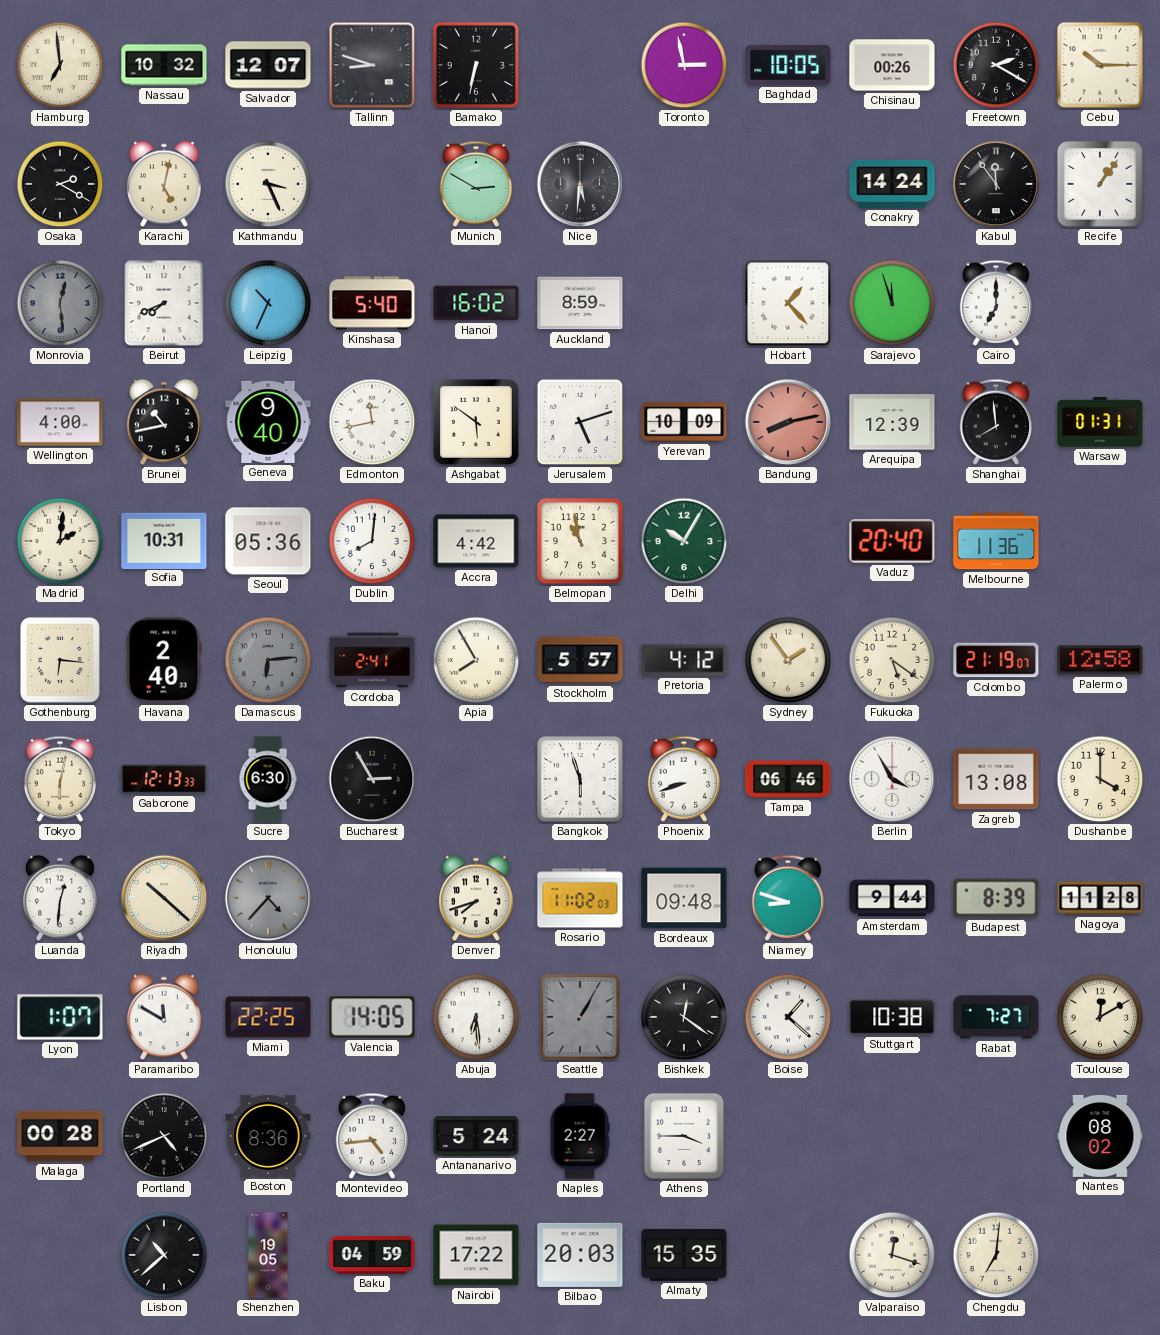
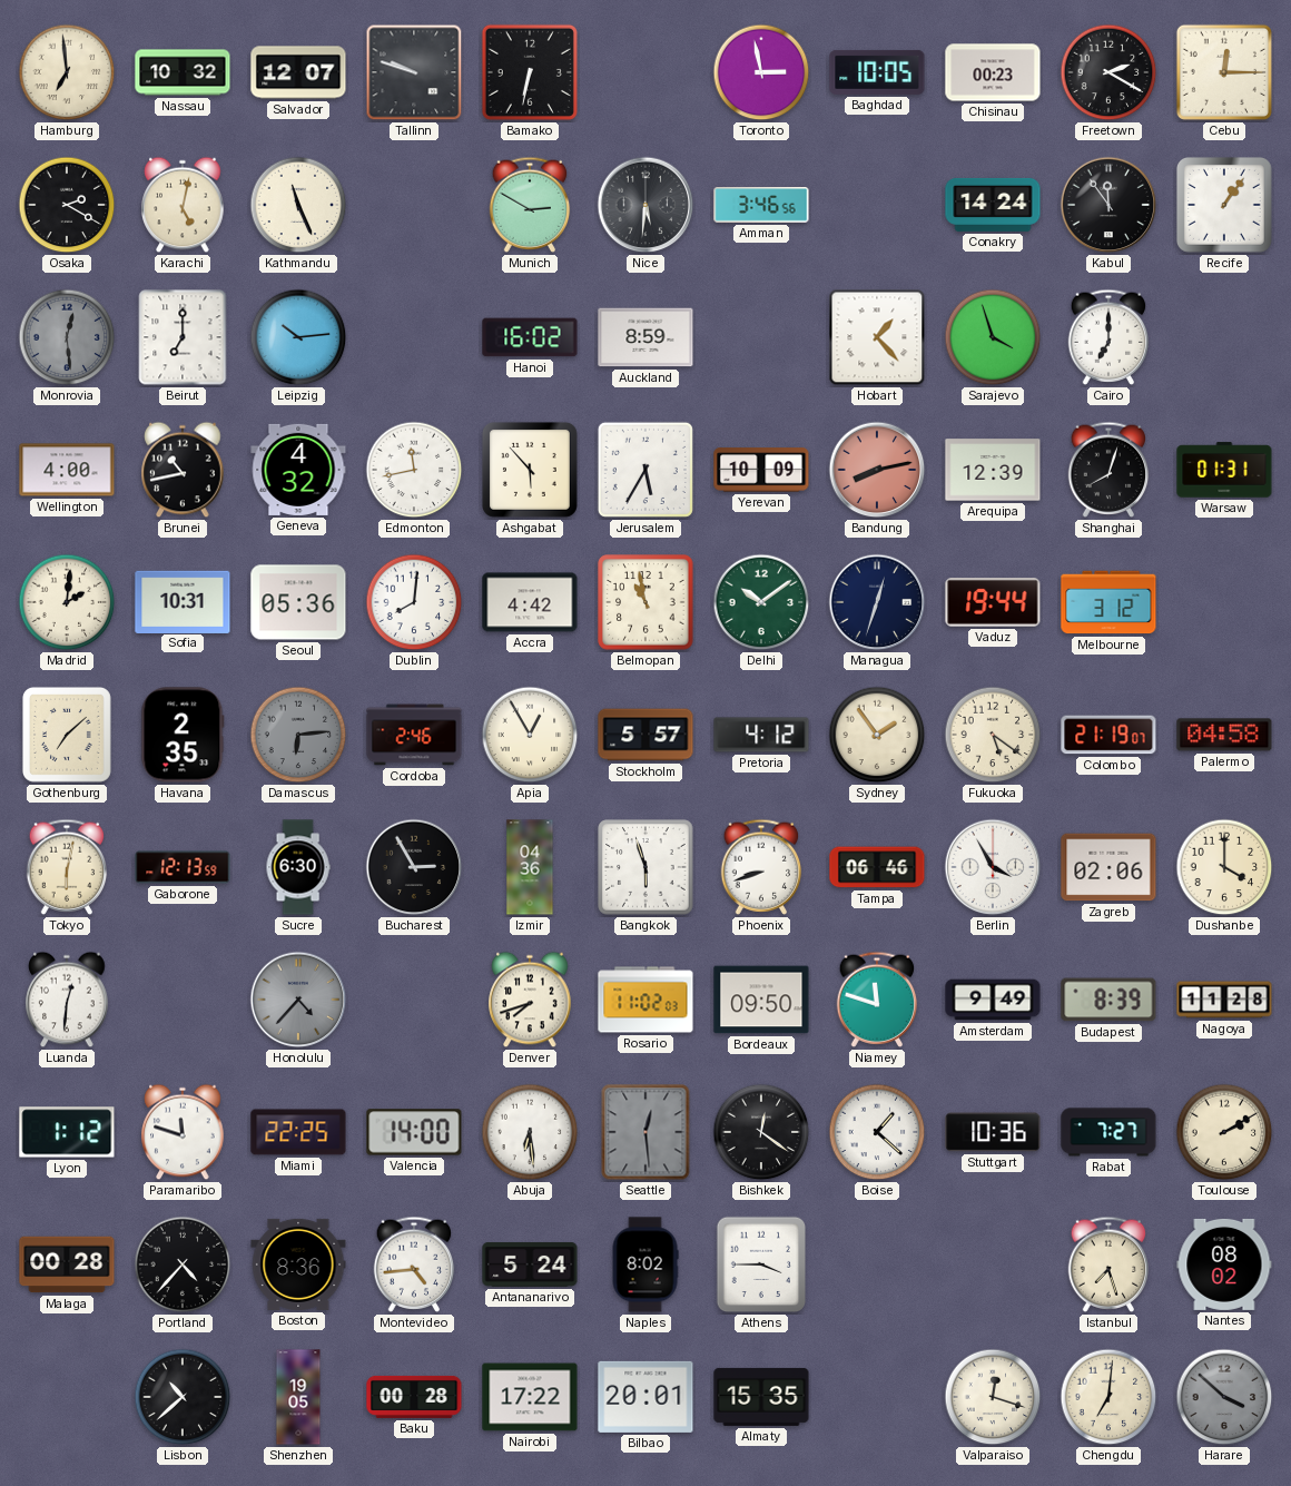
Tallinn: 8:48 -> 9:48 (414, 72)
Chisinau: 00:26 -> 00:23 (993, 72)
Cebu: 10:15 -> 12:15 (1224, 72)
Kathmandu: 3:26 -> 11:26 (298, 205)
Amman: none -> 3:46 (761, 205)
Beirut: 7:41 -> 7:00 (183, 337)
Leipzig: 10:34 -> 10:14 (298, 337)
Kinshasa: 5:40 -> none (372, 303)
Sarajevo: 11:57 -> 3:57 (993, 337)
Geneva: 9:40 -> 4:32 (298, 470)
Ashgabat: 5:51 -> 5:53 (530, 470)
Jerusalem: 5:12 -> 5:35 (645, 470)
Shanghai: 7:59 -> 8:03 (1108, 470)
Delhi: 10:05 -> 10:09 (761, 602)
Managua: none -> 12:33 (877, 602)
Vaduz: 20:40 -> 19:44 (993, 603)
Melbourne: 11:36 -> 3:12 (1108, 602)
Gothenburg: 6:16 -> 7:08 (67, 735)
Havana: 2:40 -> 2:35 (183, 735)
Cordoba: 2:41 -> 2:46 (414, 735)
Apia: 7:55 -> 12:55 (530, 735)
Palermo: 12:58 -> 04:58 (1224, 735)
Gaborone: 12:13:33 -> 12:13:59 (183, 867)
Izmir: none -> 04:36 (530, 867)
Zagreb: 13:08 -> 02:06 (1108, 867)
Riyadh: 10:22 -> none (164, 898)
Bordeaux: 09:48 -> 09:50 (761, 1000)
Niamey: 8:48 -> 11:48 (877, 1000)
Amsterdam: 9:44 -> 9:49 (993, 1000)
Lyon: 1:07 -> 1:12 (67, 1132)
Paramaribo: 11:50 -> 11:48 (183, 1132)
Valencia: 14:05 -> 14:00 (414, 1132)
Seattle: 1:05 -> 12:29 (645, 1132)
Stuttgart: 10:38 -> 10:36 (993, 1132)
Toulouse: 12:10 -> 2:10 (1224, 1132)
Portland: 4:41 -> 4:37 (183, 1264)
Naples: 2:27 -> 8:02 (645, 1264)
Istanbul: none -> 7:27 (1108, 1264)
Baku: 04:59 -> 00:28 (414, 1397)
Bilbao: 20:03 -> 20:01 (645, 1397)
Harare: none -> 3:52 (1224, 1397)
